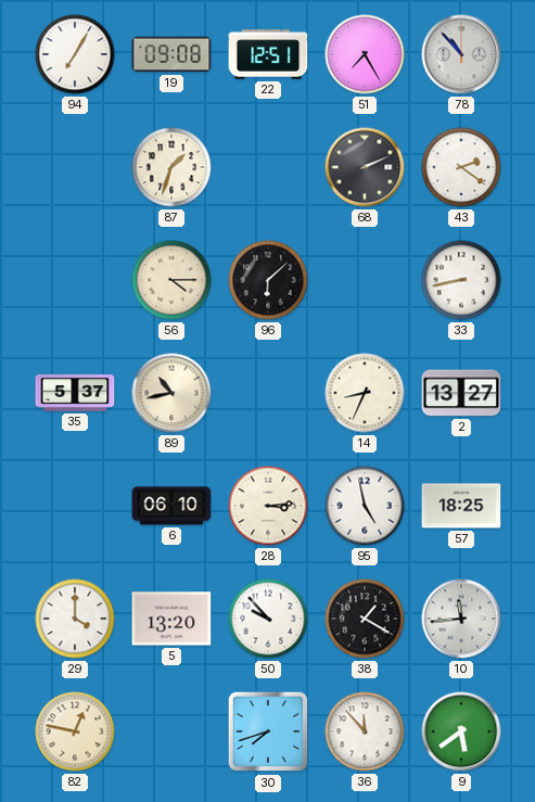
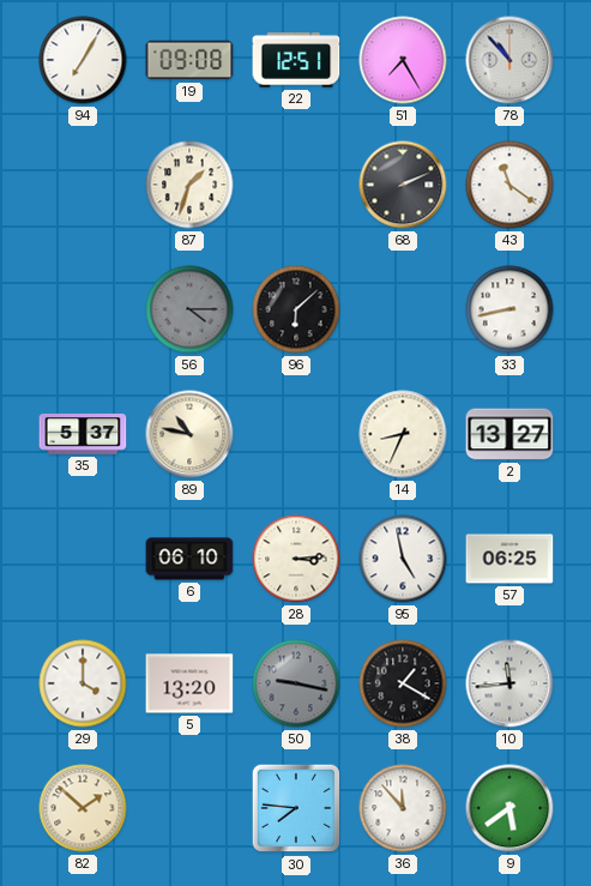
43: 2:21 -> 11:21 (509, 185)
56 dial: cream -> grey (189, 309)
89: 10:43 -> 10:47 (189, 434)
57: 18:25 -> 06:25 (509, 559)
50: 9:53 -> 9:17 (296, 683)
50 dial: white -> grey (296, 683)
82: 12:47 -> 1:52 (83, 808)
30: 7:42 -> 7:46 (296, 808)
